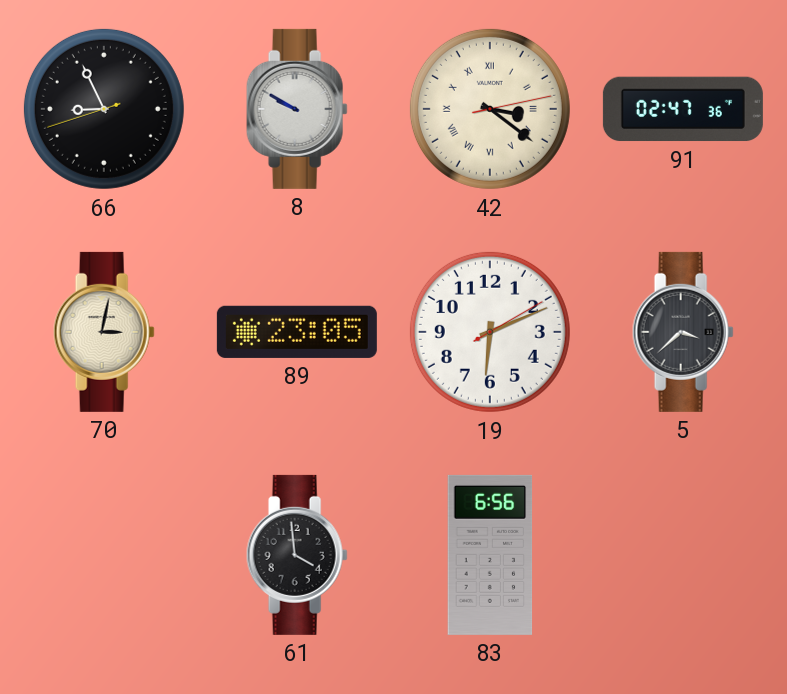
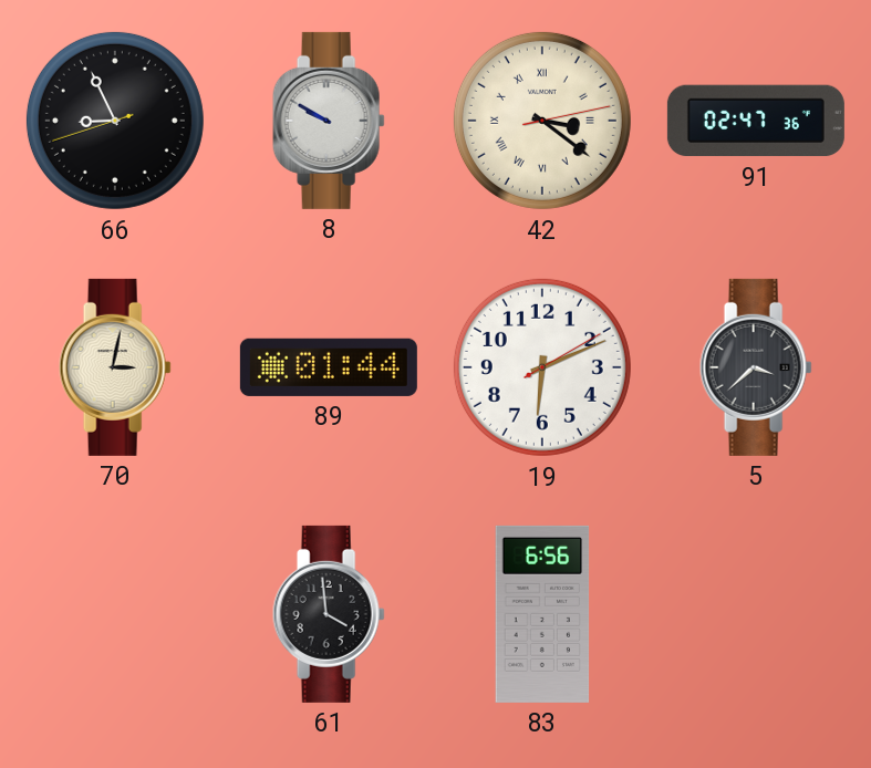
89: 23:05 -> 01:44 (329, 367)
